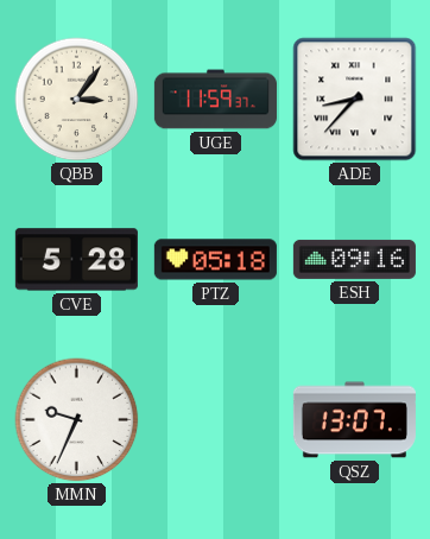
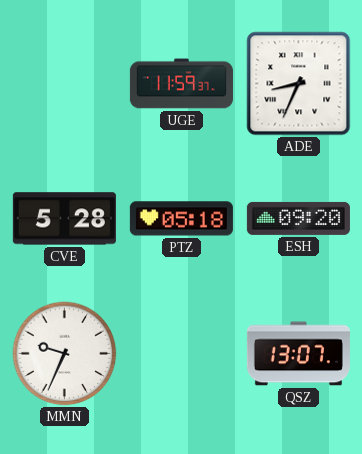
QBB: 3:06 -> none (77, 100)
ADE: 8:37 -> 8:34 (299, 84)
ESH: 09:16 -> 09:20 (298, 218)
